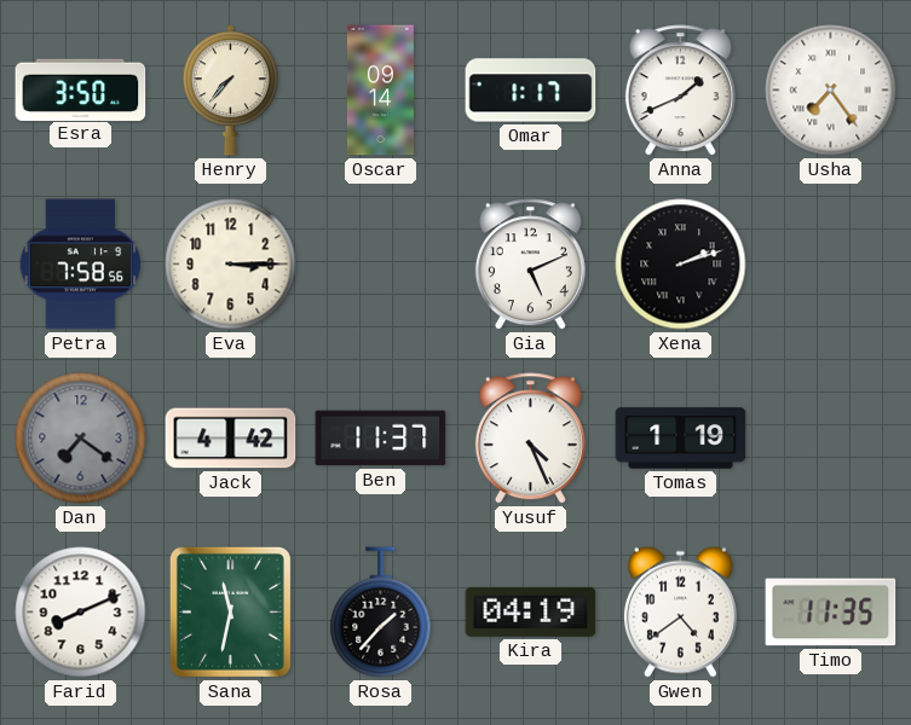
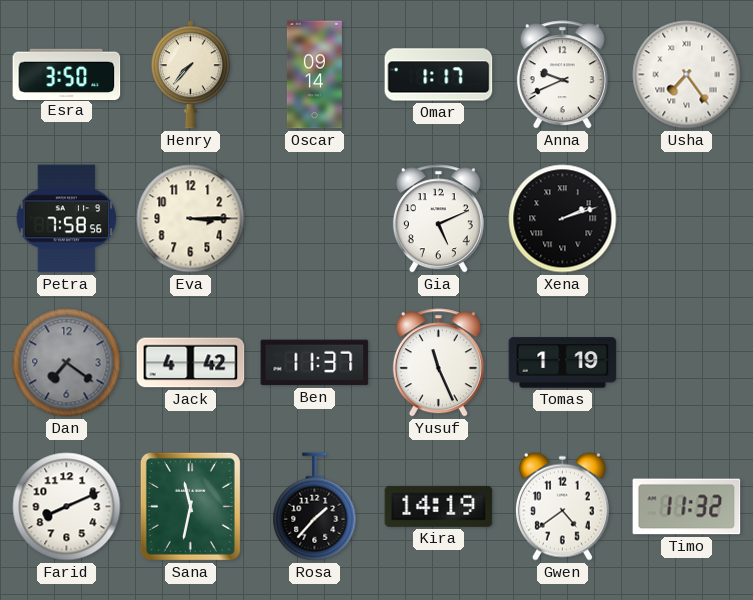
Anna: 1:41 -> 9:41 (562, 75)
Yusuf: 4:26 -> 11:26 (438, 363)
Kira: 04:19 -> 14:19 (439, 506)
Timo: 11:35 -> 11:32 (687, 507)
